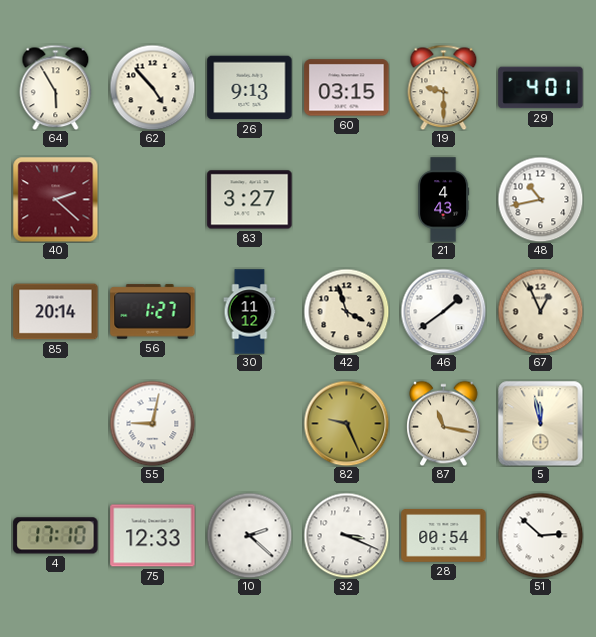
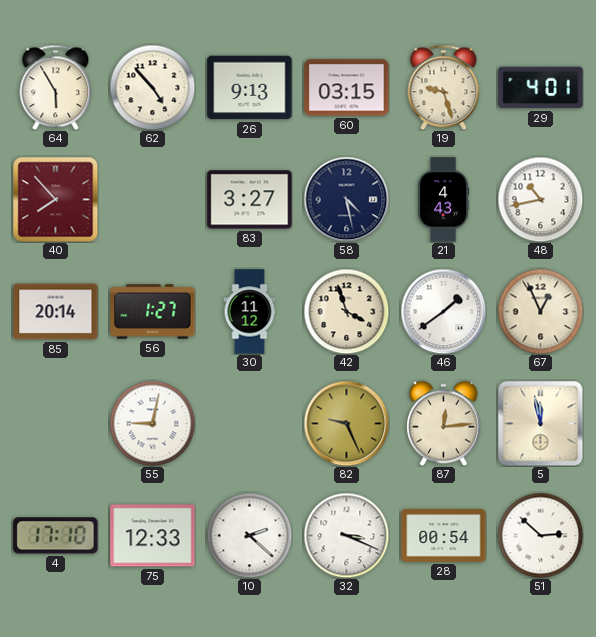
19: 9:30 -> 9:27 (444, 87)
40: 2:22 -> 7:53 (55, 199)
58: none -> 4:28 (346, 199)
87: 11:17 -> 12:14 (444, 423)
